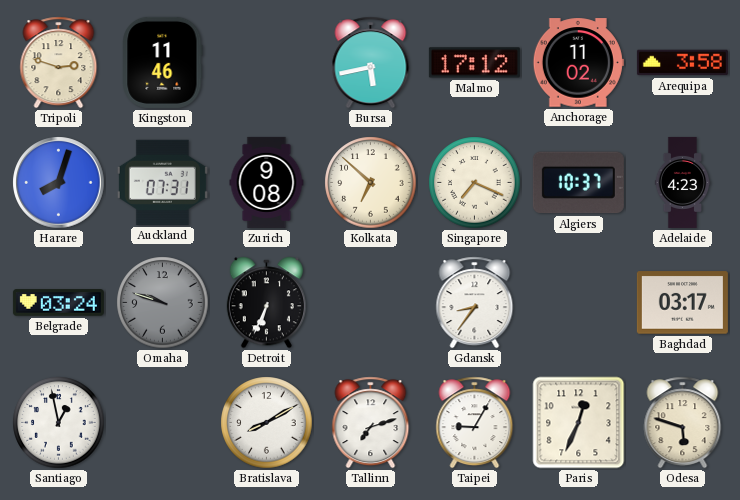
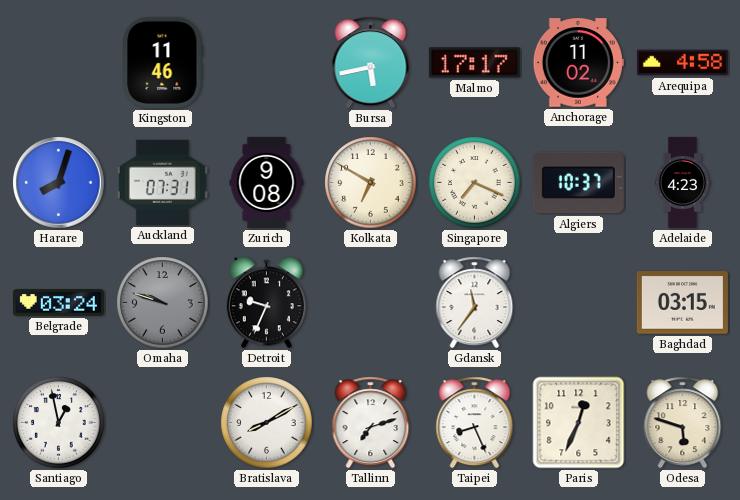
Tripoli: 2:48 -> none (59, 63)
Malmo: 17:12 -> 17:17 (474, 63)
Arequipa: 3:58 -> 4:58 (682, 63)
Kolkata: 6:52 -> 6:50 (371, 183)
Detroit: 6:34 -> 9:34 (266, 303)
Gdansk: 8:36 -> 11:36 (475, 303)
Baghdad: 03:17 -> 03:15 (682, 303)
Taipei: 9:05 -> 8:26 (475, 423)
